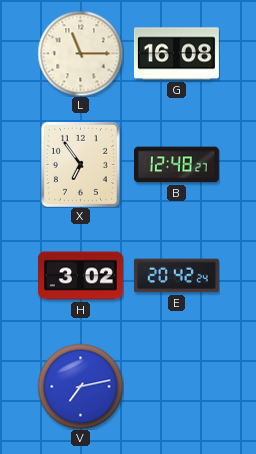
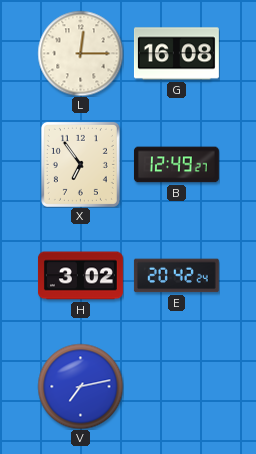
L: 11:15 -> 12:15 (80, 53)
B: 12:48 -> 12:49 (176, 165)
